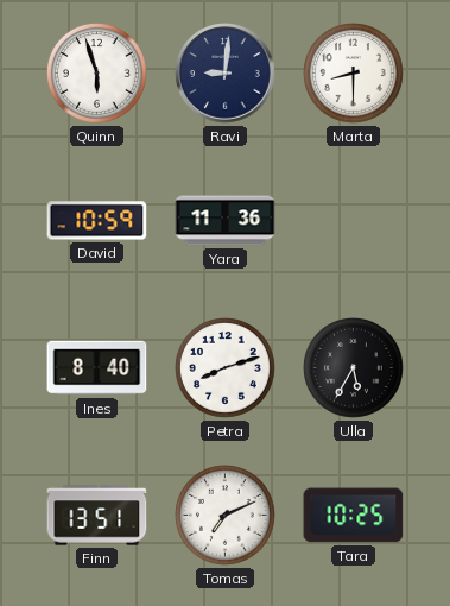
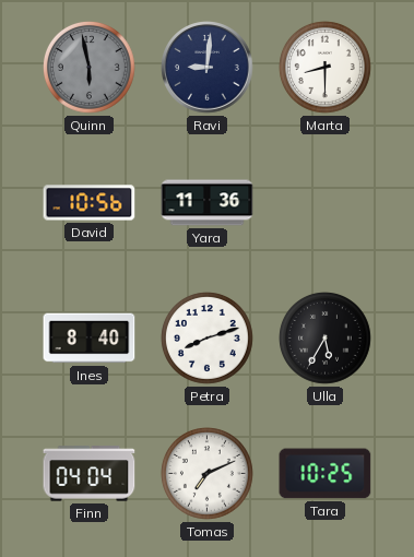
Quinn: 5:57 -> 5:58 (90, 68)
Quinn dial: white -> grey (90, 68)
David: 10:59 -> 10:56 (90, 203)
Finn: 13:51 -> 04:04 (90, 474)
